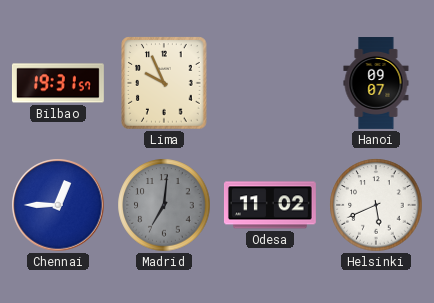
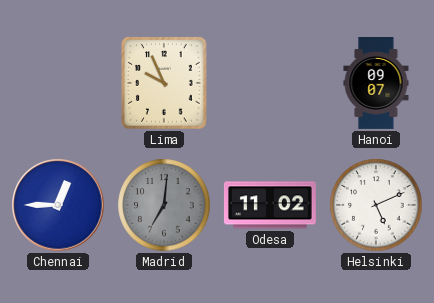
Bilbao: 19:31 -> none (58, 83)
Helsinki: 5:41 -> 5:11 (376, 205)
